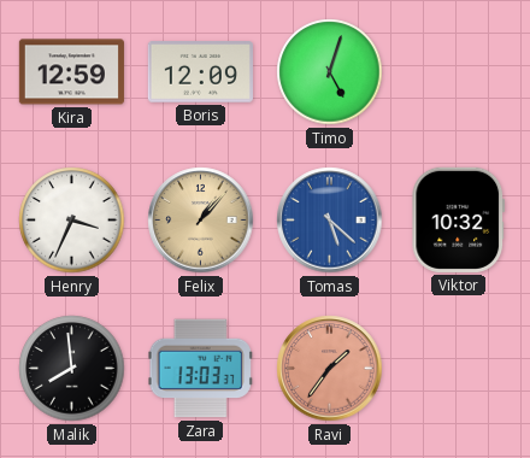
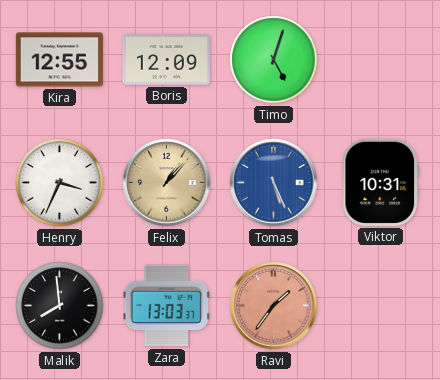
Kira: 12:59 -> 12:55 (59, 60)
Tomas: 5:22 -> 5:26 (274, 183)
Viktor: 10:32 -> 10:31 (381, 182)
